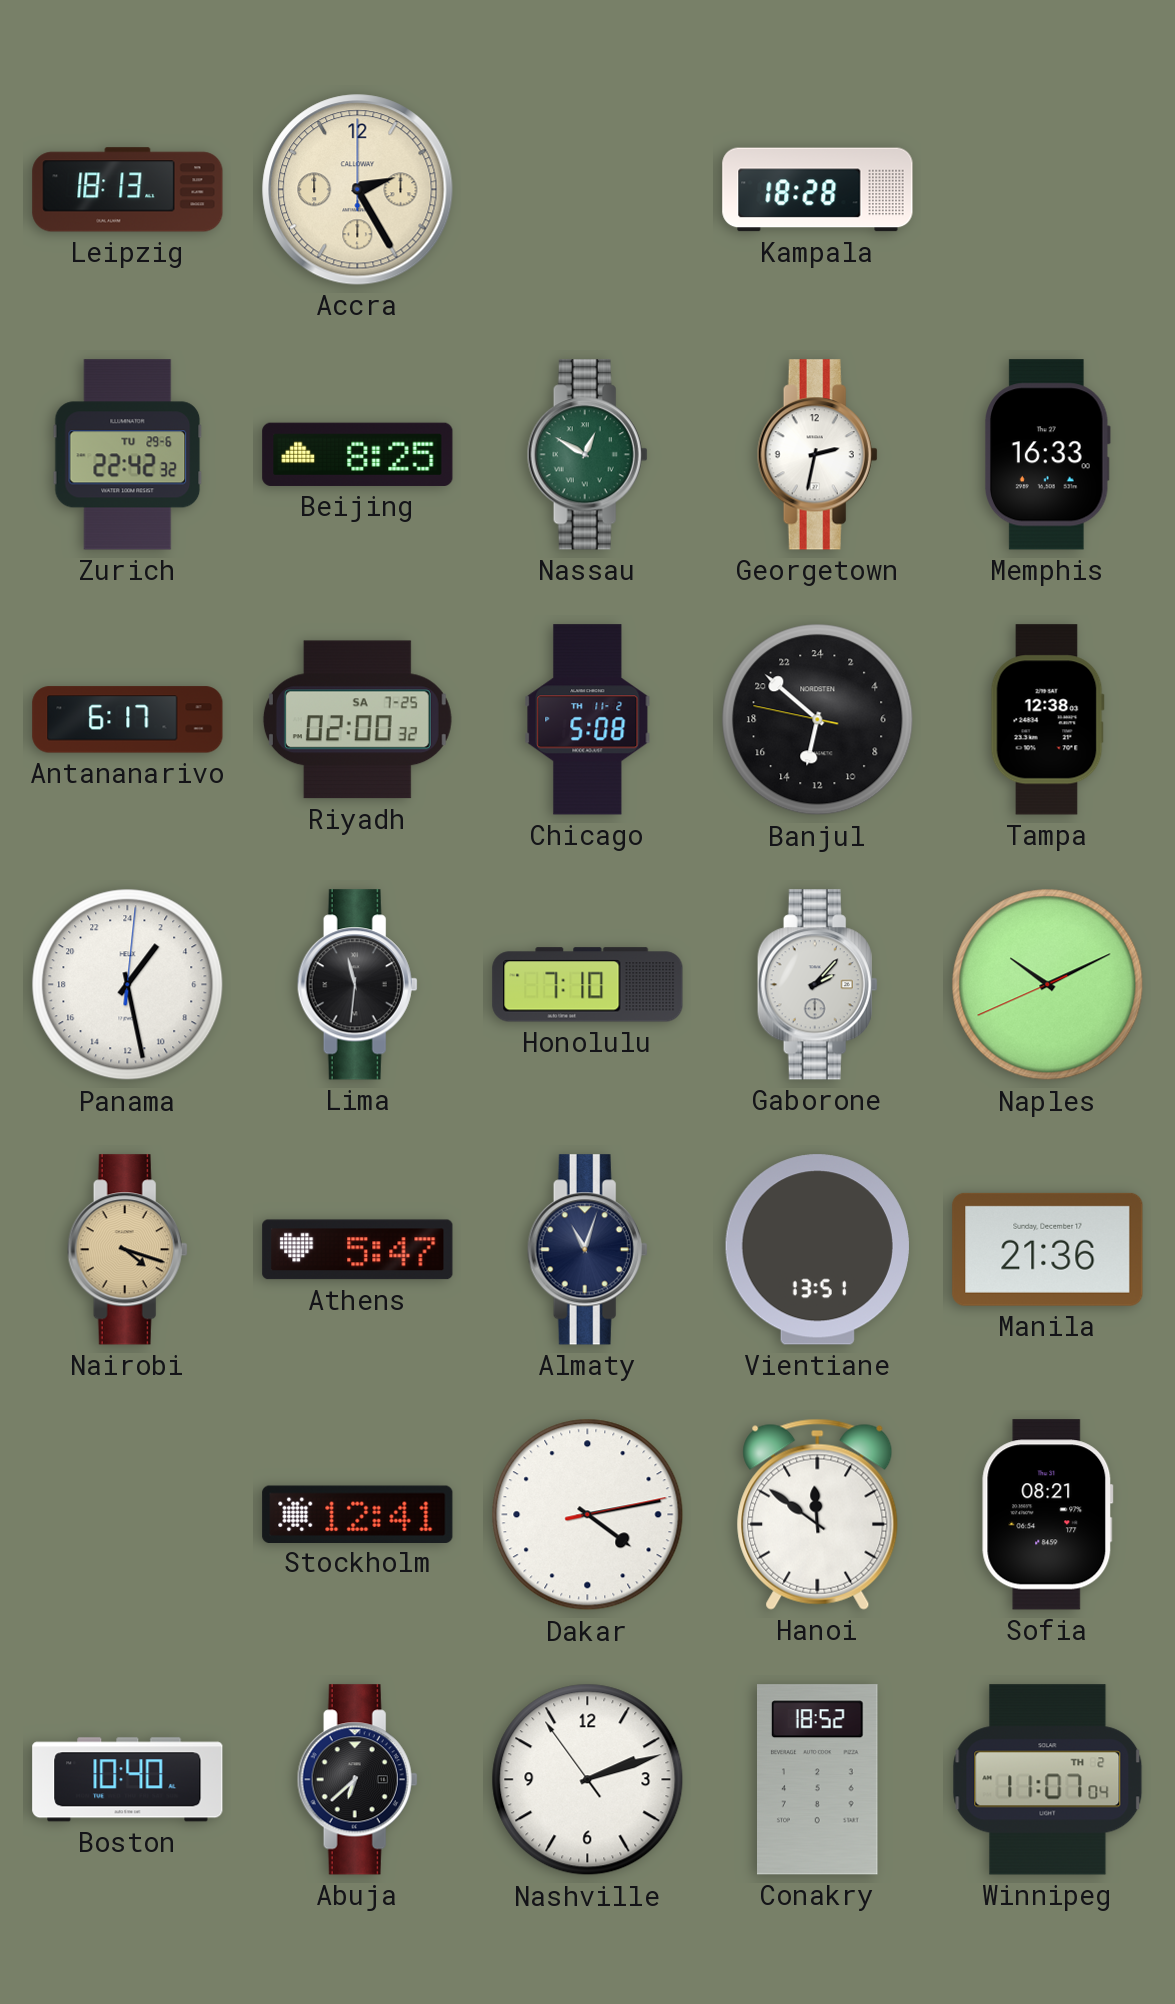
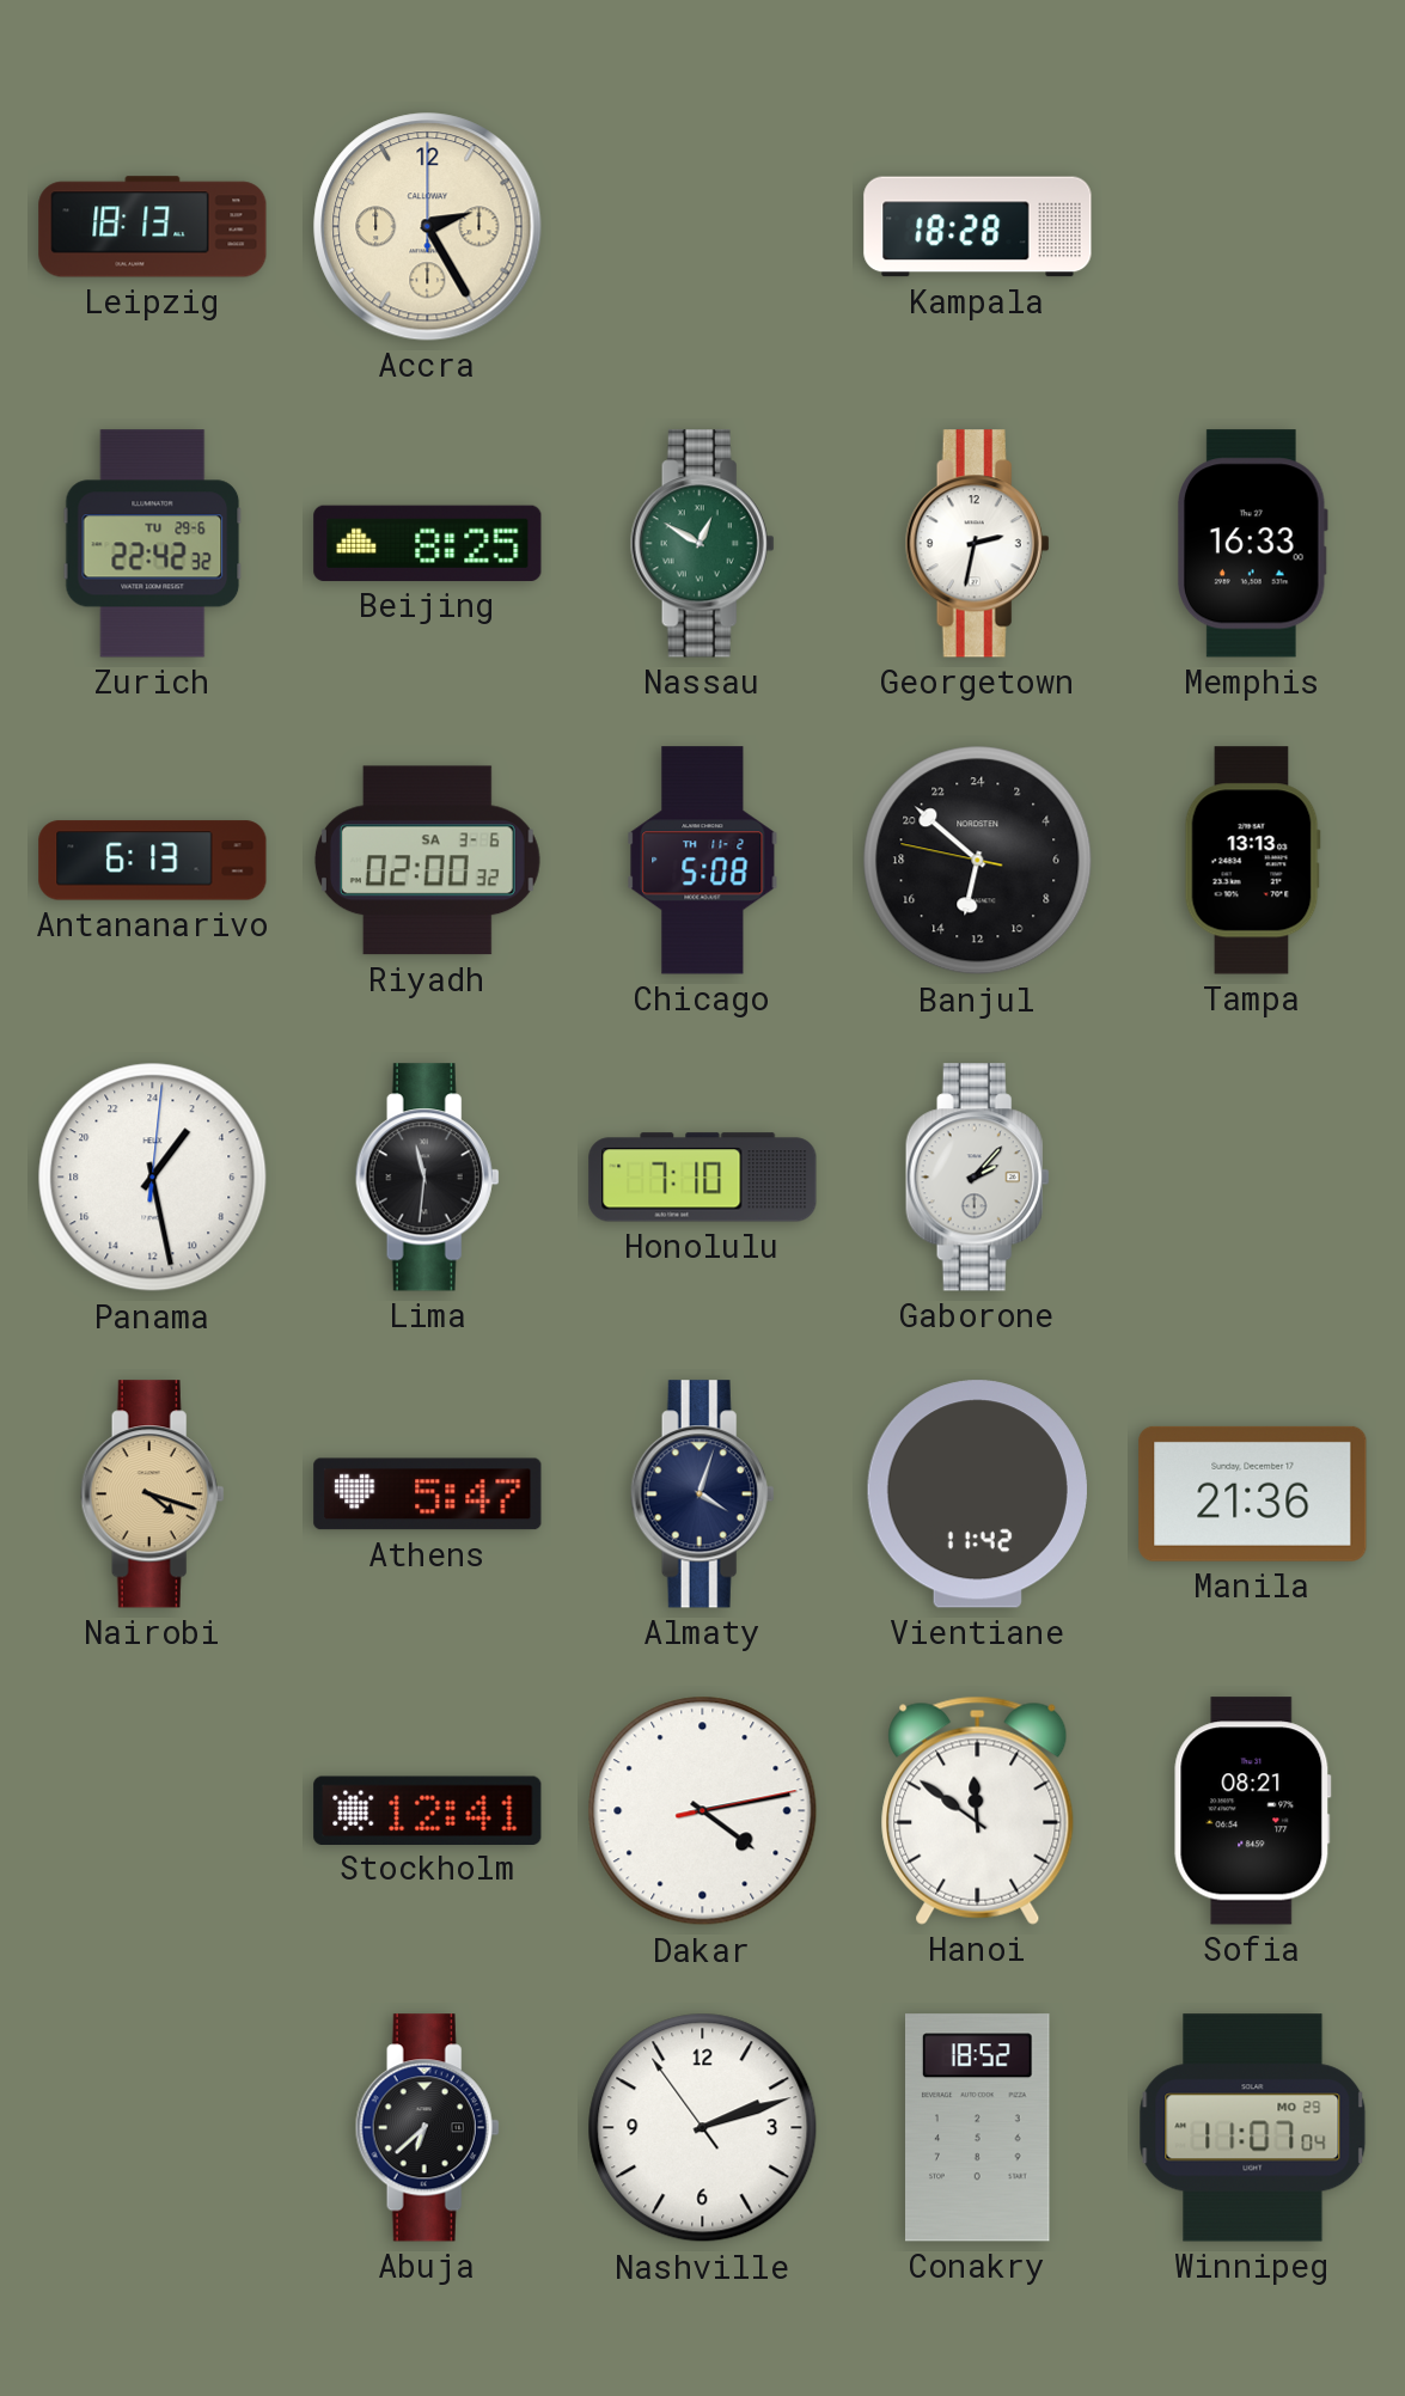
Antananarivo: 6:17 -> 6:13 (153, 861)
Riyadh date: SA 7-25 -> SA 3-6 (427, 861)
Tampa: 12:38 -> 13:13 (1252, 861)
Naples: 10:10 -> none (1048, 985)
Almaty: 11:03 -> 4:03 (702, 1495)
Vientiane: 13:51 -> 11:42 (977, 1495)
Boston: 10:40 -> none (128, 1780)
Winnipeg date: TH 2 -> MO 29 (1253, 2128)
